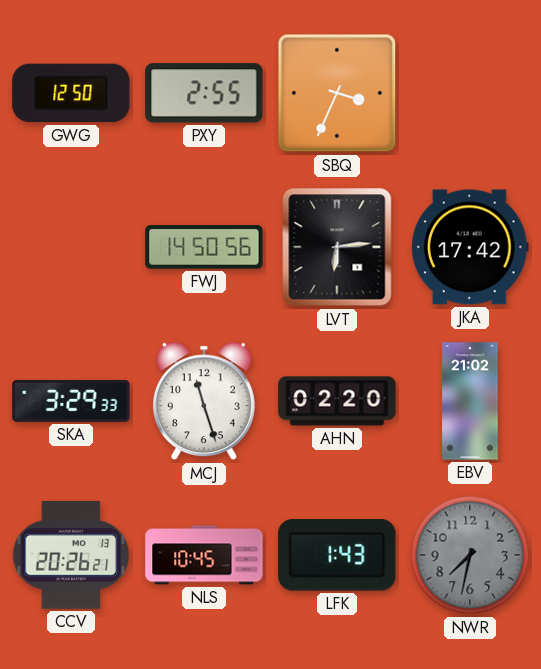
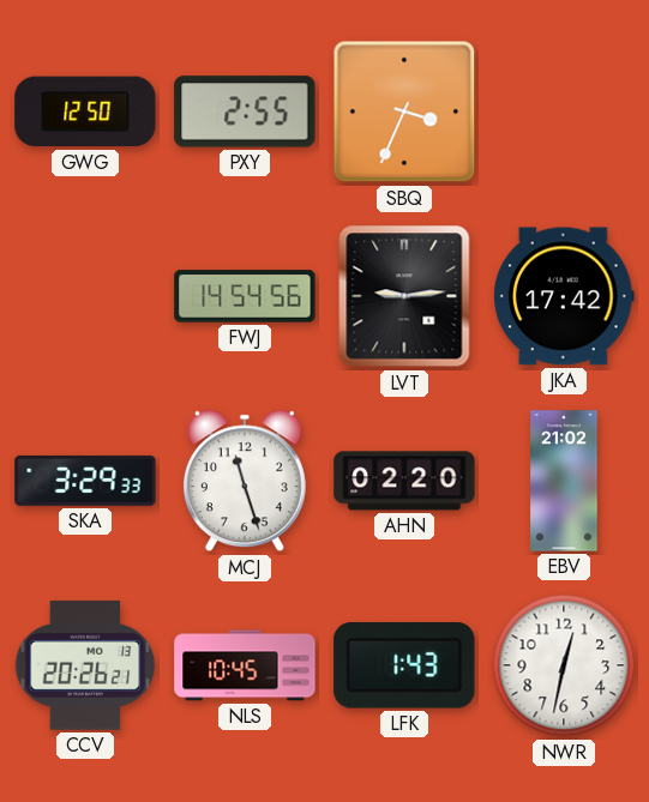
FWJ: 14:50 -> 14:54 (245, 296)
LVT: 6:14 -> 9:14 (404, 296)
NWR: 7:32 -> 12:32 (564, 665)
NWR dial: grey -> white (564, 665)
